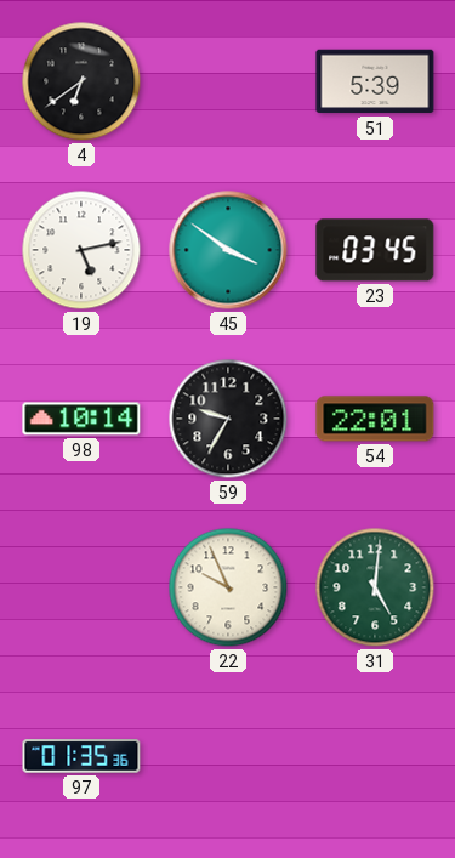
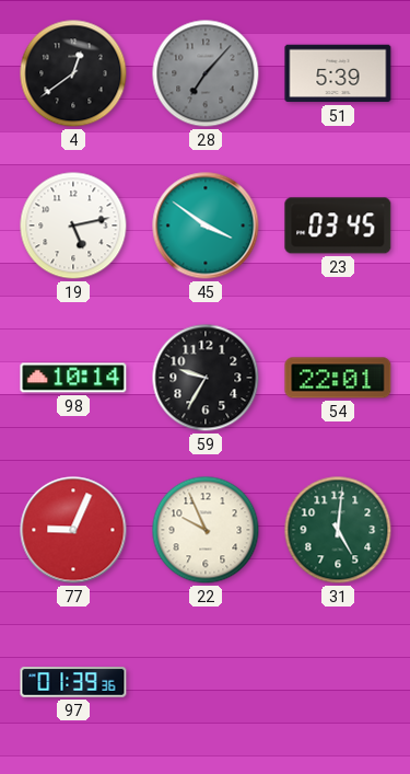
4: 6:39 -> 12:39 (73, 73)
28: none -> 7:07 (206, 73)
77: none -> 9:04 (73, 530)
97: 01:35 -> 01:39 (73, 682)
